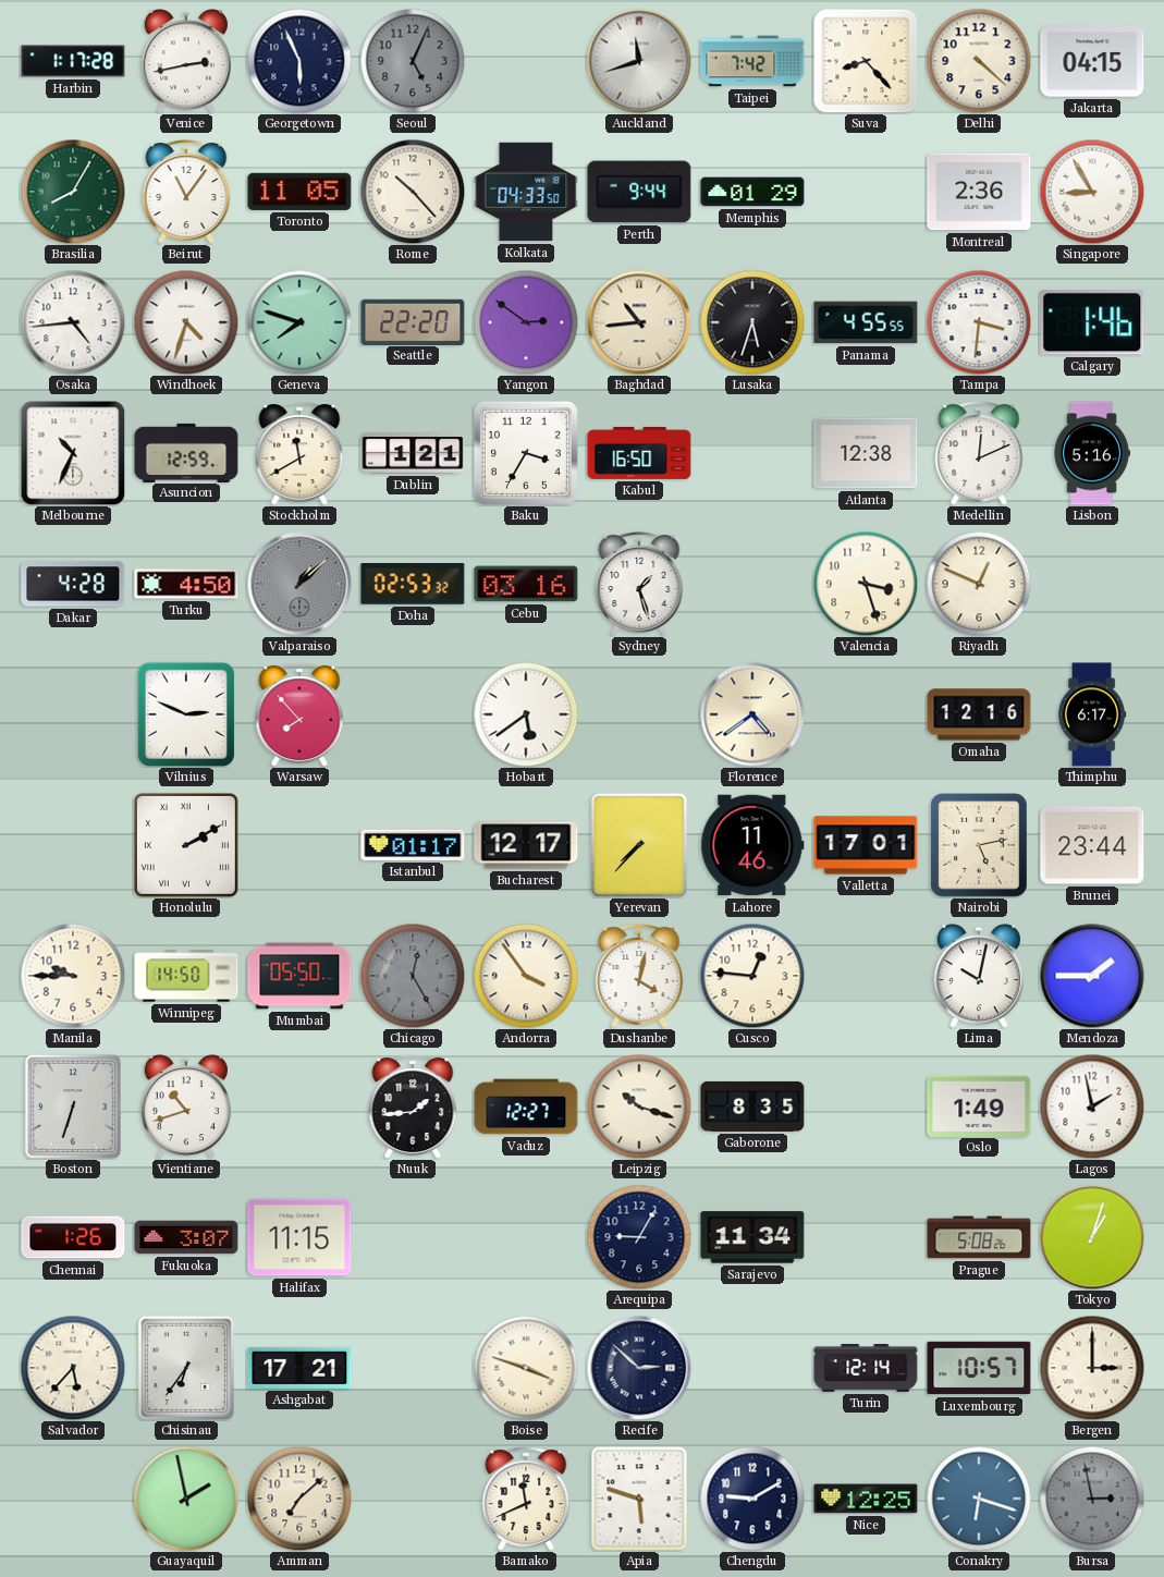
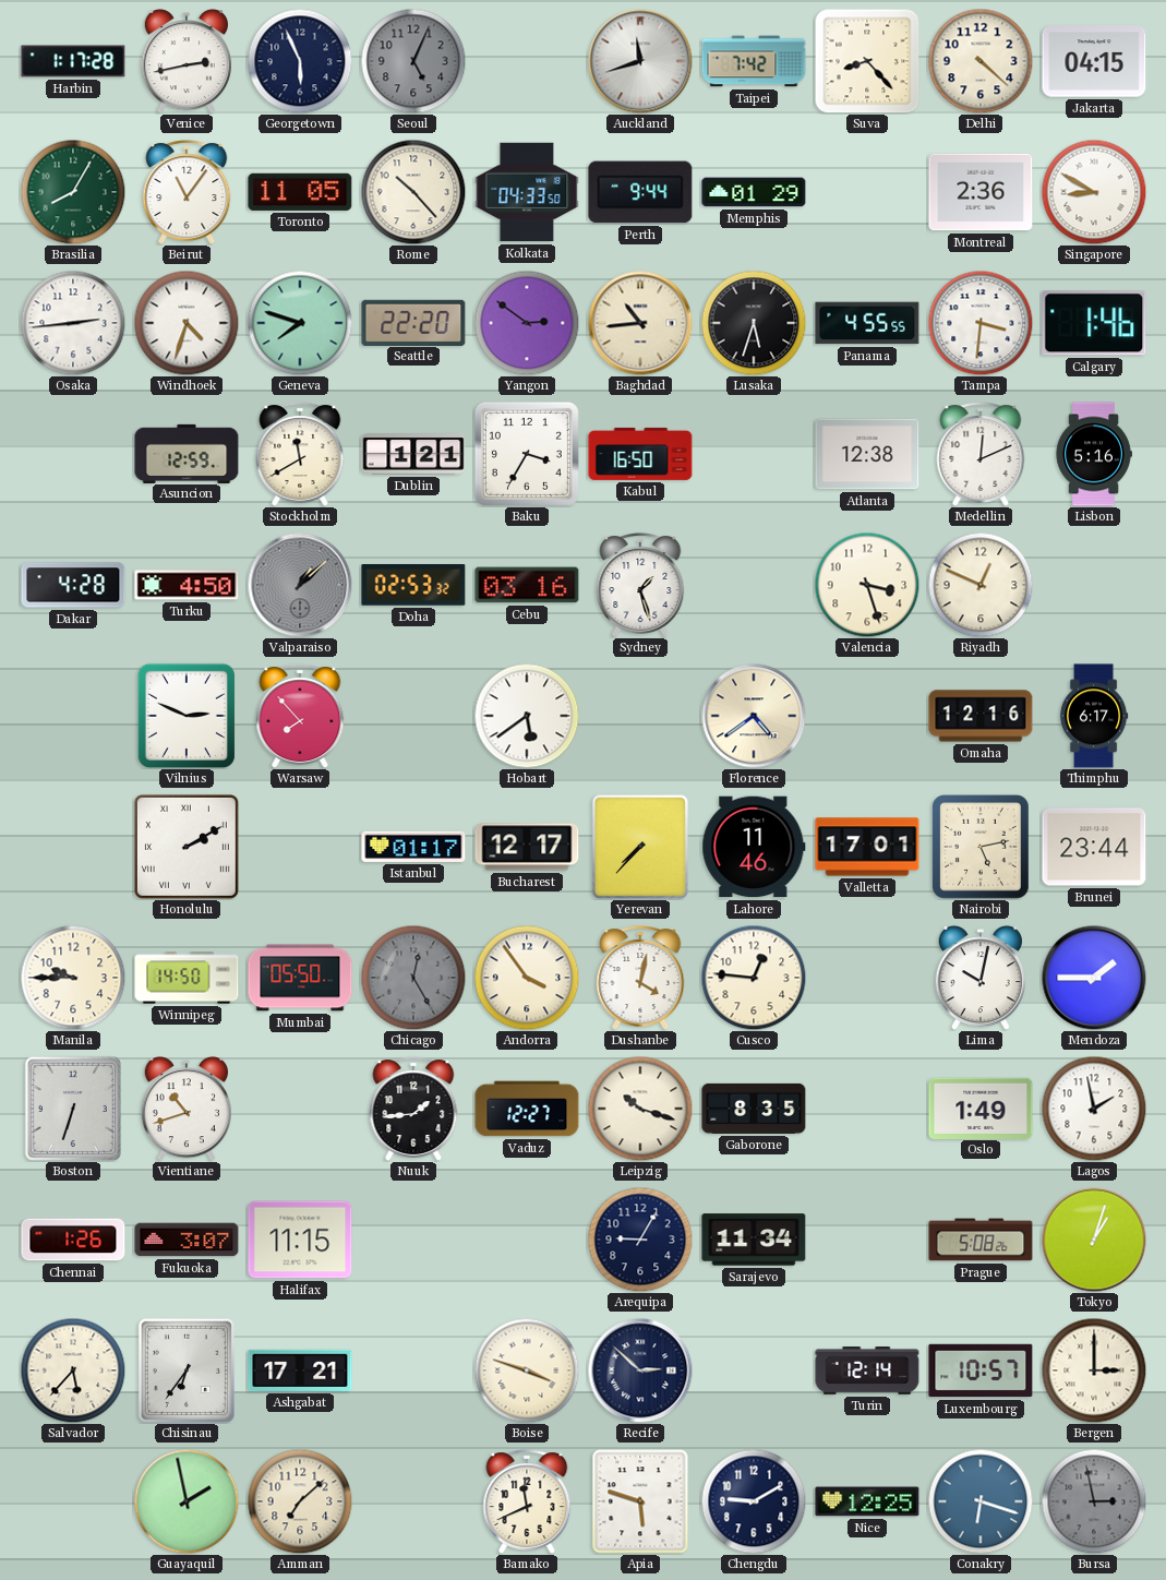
Singapore: 8:55 -> 8:50 (1094, 192)
Osaka: 4:44 -> 2:44 (73, 323)
Melbourne: 10:34 -> none (73, 453)
